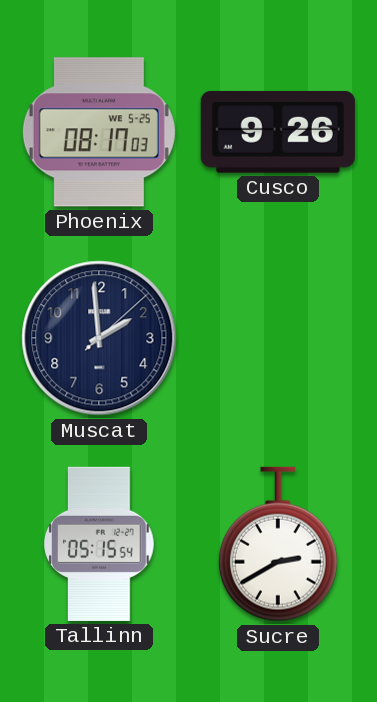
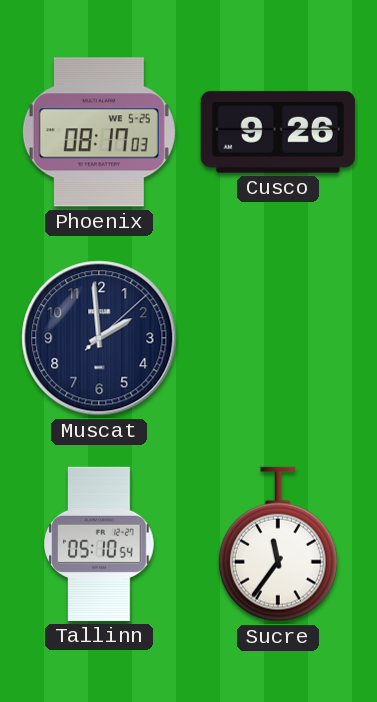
Tallinn: 05:15 -> 05:10 (99, 544)
Sucre: 2:40 -> 11:36 (278, 544)
